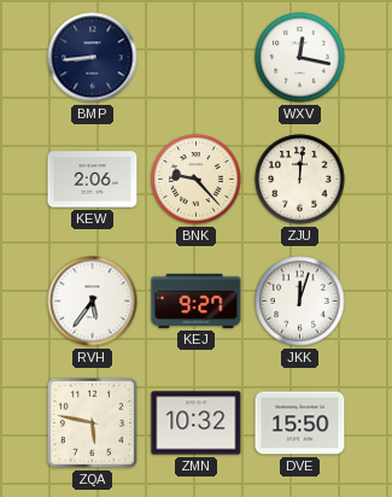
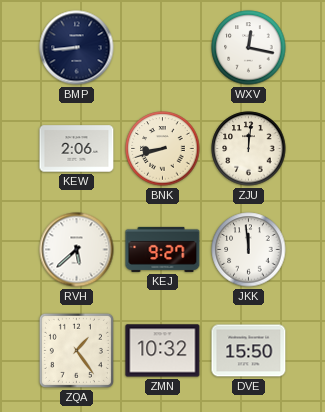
BNK: 9:23 -> 8:42 (163, 149)
RVH: 5:36 -> 5:38 (77, 250)
JKK: 12:03 -> 11:59 (249, 250)
ZQA: 5:47 -> 1:24 (76, 350)
